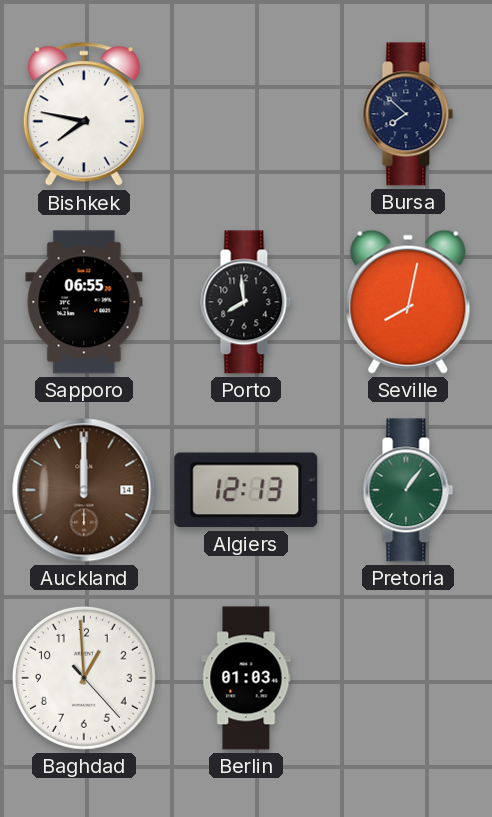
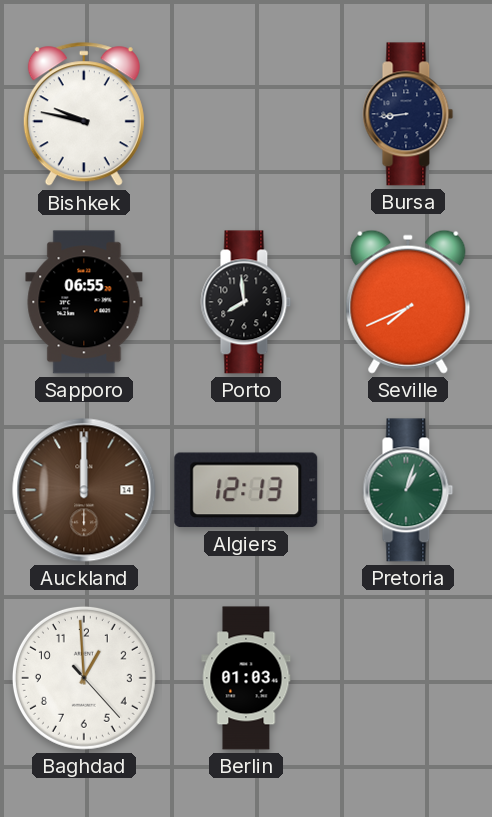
Bishkek: 7:47 -> 9:47 (84, 115)
Bursa: 7:52 -> 8:44 (408, 114)
Seville: 8:02 -> 7:41 (408, 302)
Pretoria: 1:06 -> 1:03 (408, 490)
